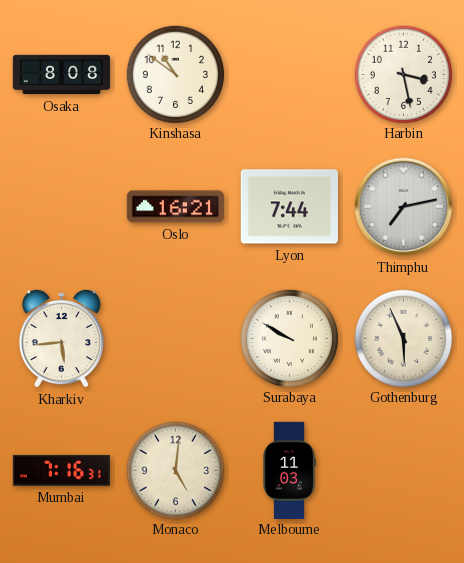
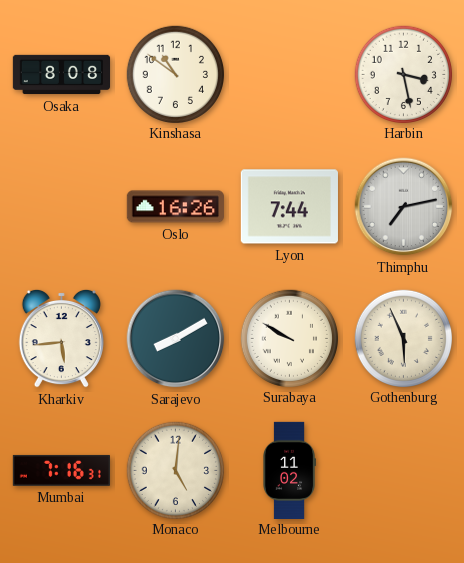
Oslo: 16:21 -> 16:26 (175, 207)
Sarajevo: none -> 8:10 (176, 339)
Melbourne: 11:03 -> 11:02 (289, 470)
